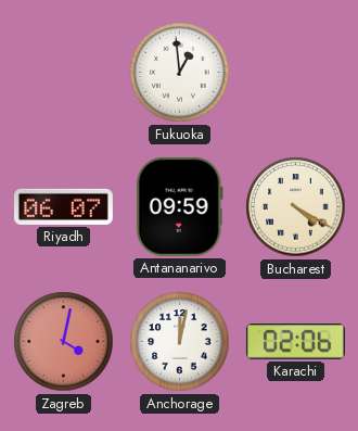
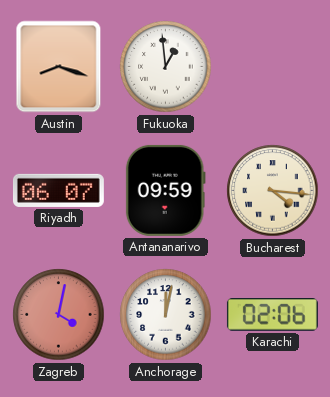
Austin: none -> 8:18 (59, 67)
Bucharest: 4:20 -> 4:16 (273, 191)
